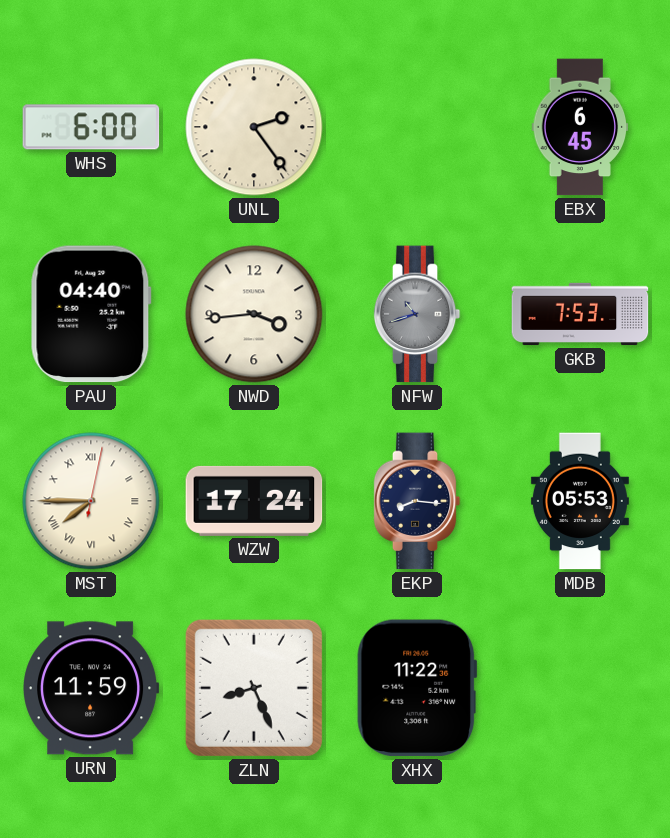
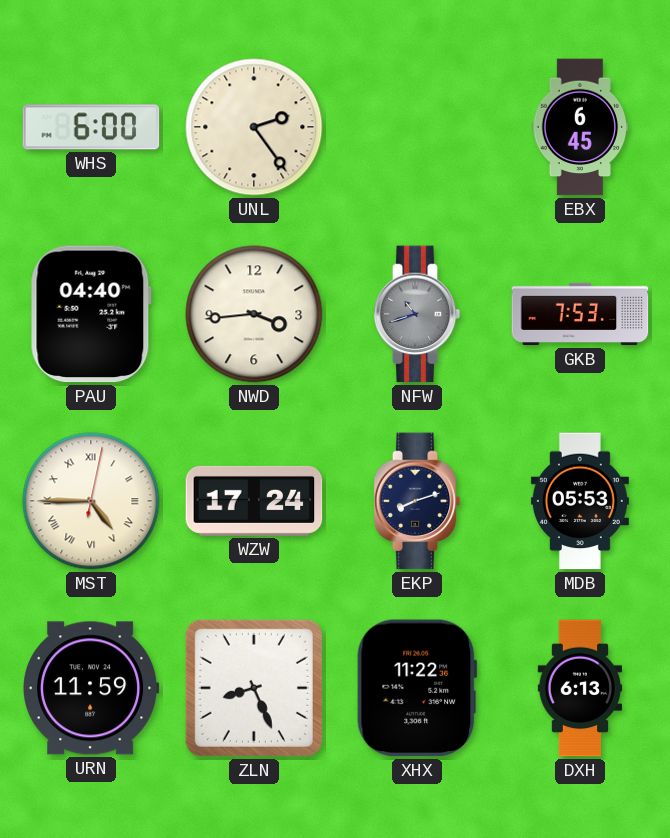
MST: 7:45 -> 4:45 (91, 501)
EKP: 8:16 -> 8:12 (417, 501)
DXH: none -> 6:13 (580, 688)
